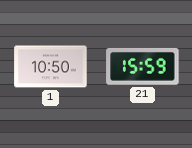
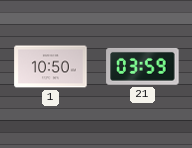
21: 15:59 -> 03:59 (143, 66)
